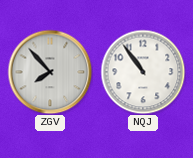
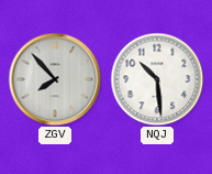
NQJ: 10:54 -> 10:29 (157, 79)
